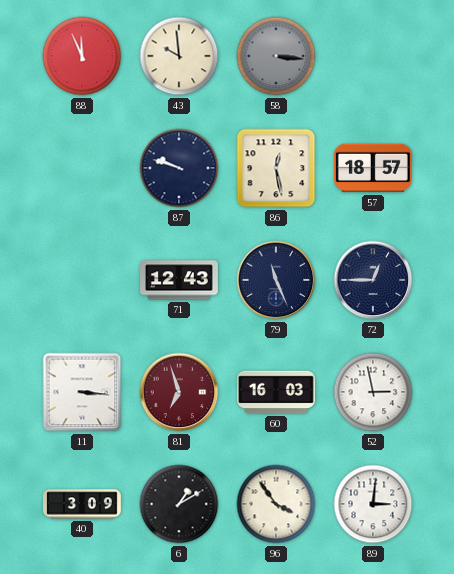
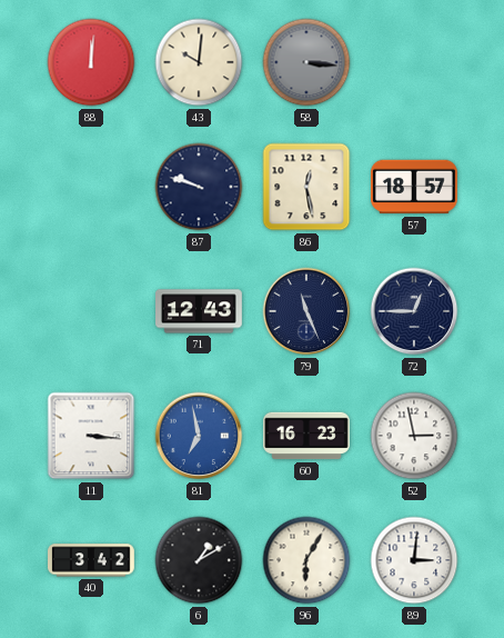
88: 11:56 -> 12:01 (91, 62)
43: 9:59 -> 10:01 (199, 62)
81: 6:57 -> 6:58 (199, 436)
81 dial: burgundy -> blue (199, 436)
60: 16:03 -> 16:23 (308, 436)
40: 3:09 -> 3:42 (92, 560)
96: 3:54 -> 6:05 (306, 560)
